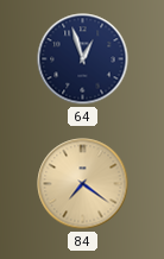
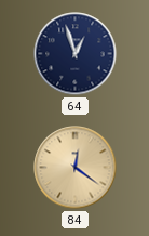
84: 7:21 -> 12:21 (76, 168)
